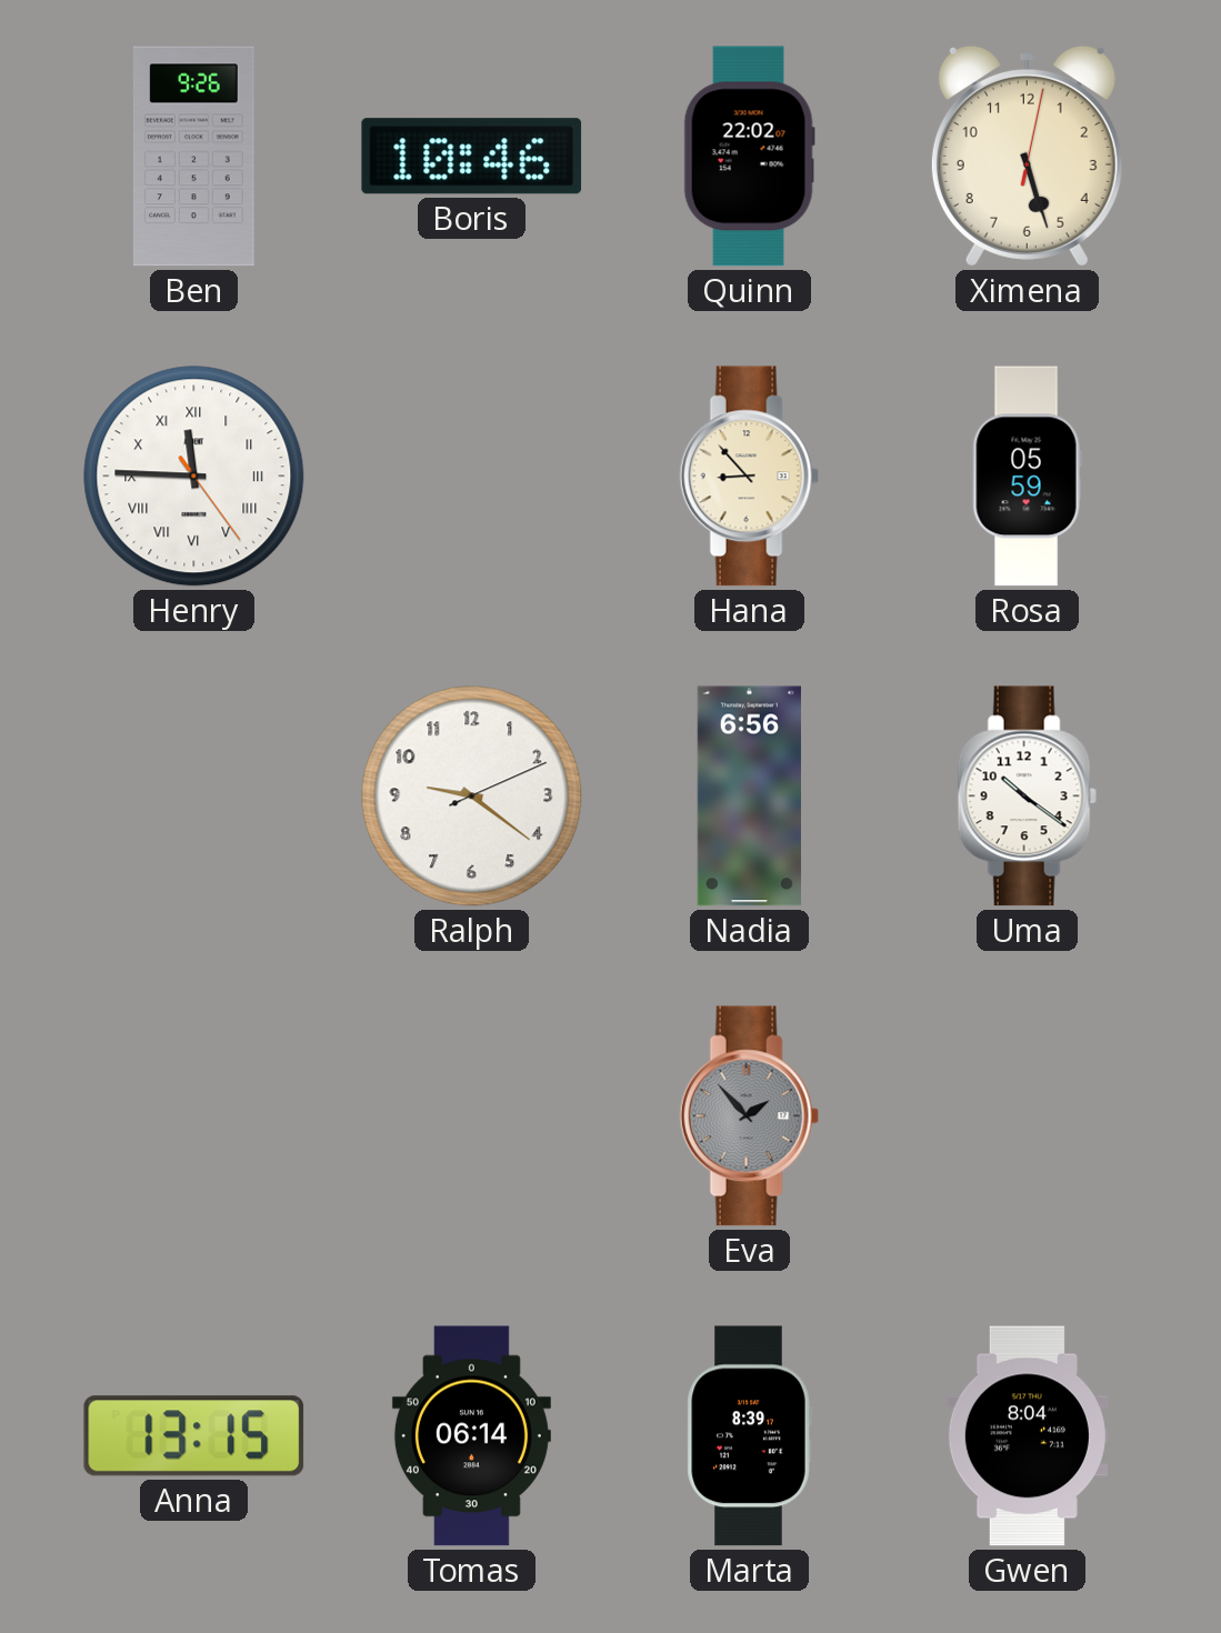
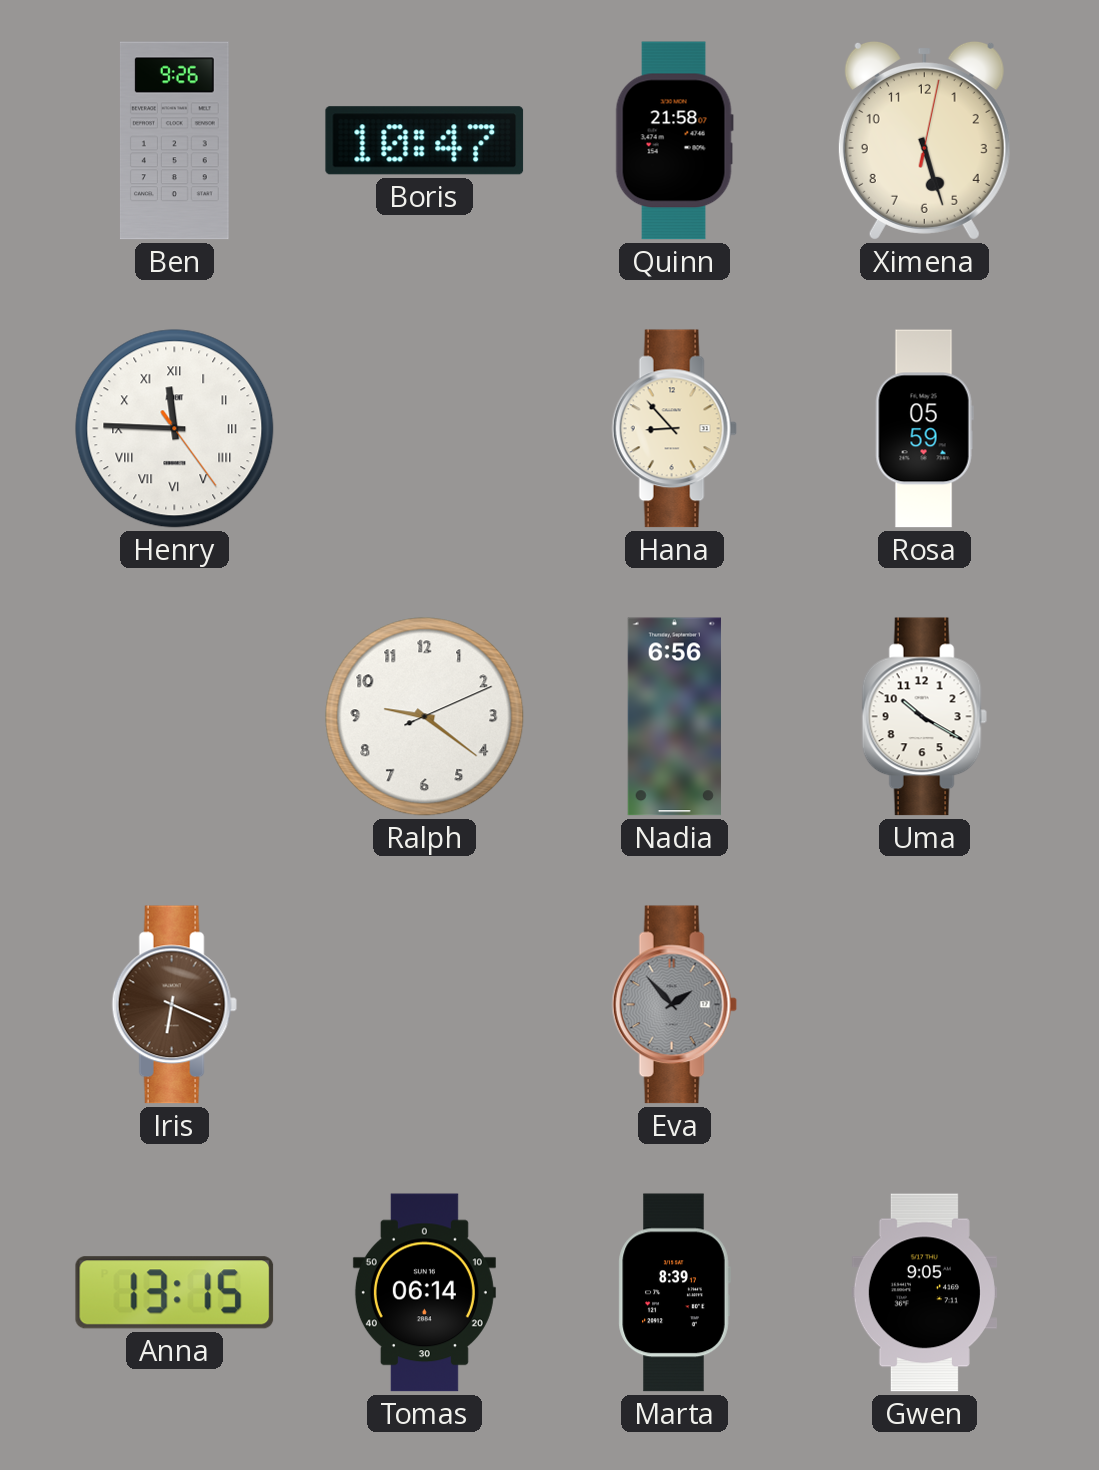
Boris: 10:46 -> 10:47 (425, 141)
Quinn: 22:02 -> 21:58 (674, 141)
Uma: 10:21 -> 10:20 (924, 717)
Iris: none -> 6:19 (174, 1005)
Gwen: 8:04 -> 9:05 (924, 1293)
